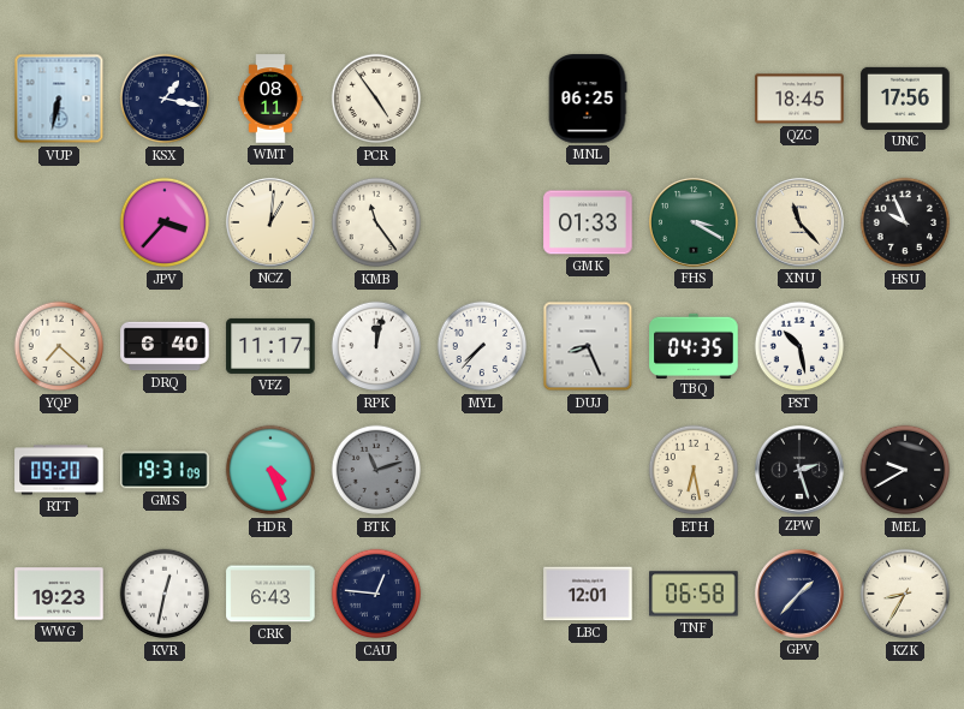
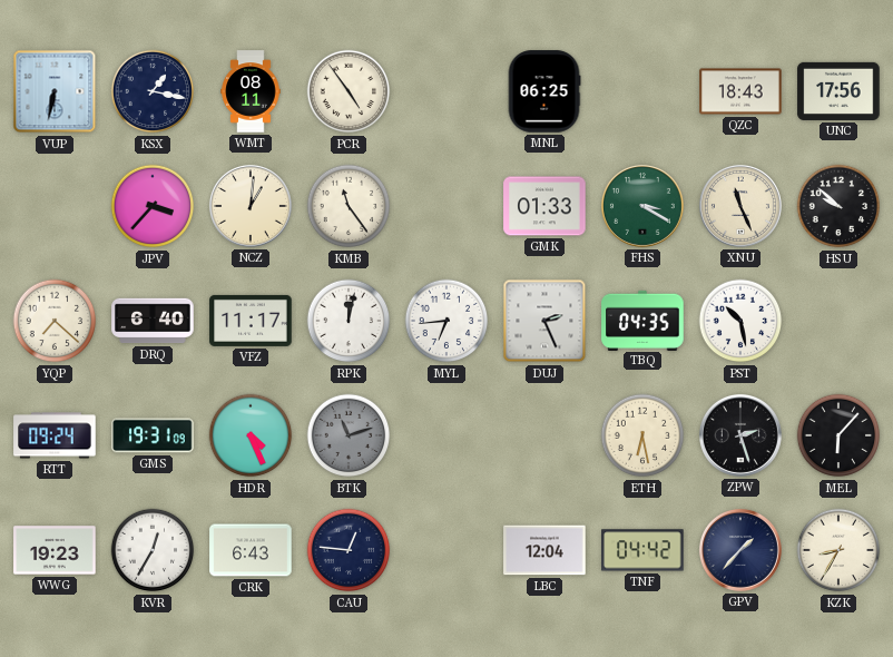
QZC: 18:45 -> 18:43 (740, 91)
XNU: 11:23 -> 11:26 (740, 206)
HSU: 9:56 -> 9:52 (838, 206)
MYL: 7:37 -> 6:44 (446, 321)
DUJ: 8:26 -> 2:26 (544, 321)
RTT: 09:20 -> 09:24 (55, 435)
MEL: 9:40 -> 6:07 (838, 435)
KVR: 12:32 -> 12:35 (153, 550)
LBC: 12:01 -> 12:04 (544, 550)
TNF: 06:58 -> 04:42 (642, 550)
